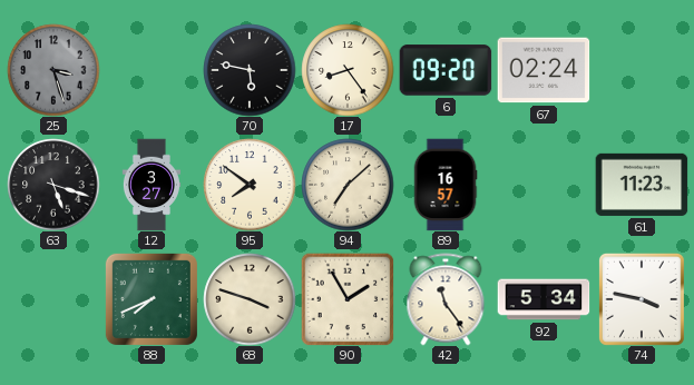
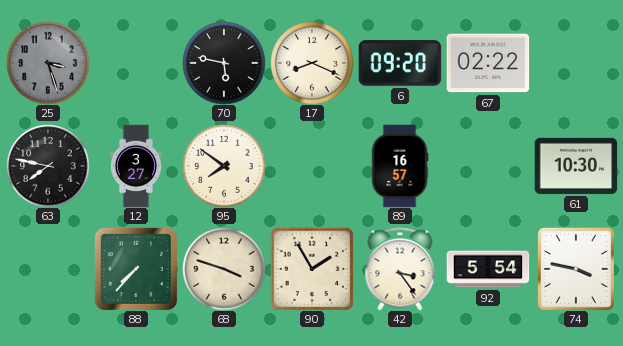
17: 8:24 -> 8:19 (312, 63)
67: 02:24 -> 02:22 (488, 63)
63: 5:18 -> 7:47 (48, 166)
94: 7:08 -> none (348, 185)
61: 11:23 -> 10:30 (576, 166)
88: 7:41 -> 7:37 (136, 269)
42: 11:24 -> 3:24 (400, 269)
92: 5:34 -> 5:54 (488, 269)
